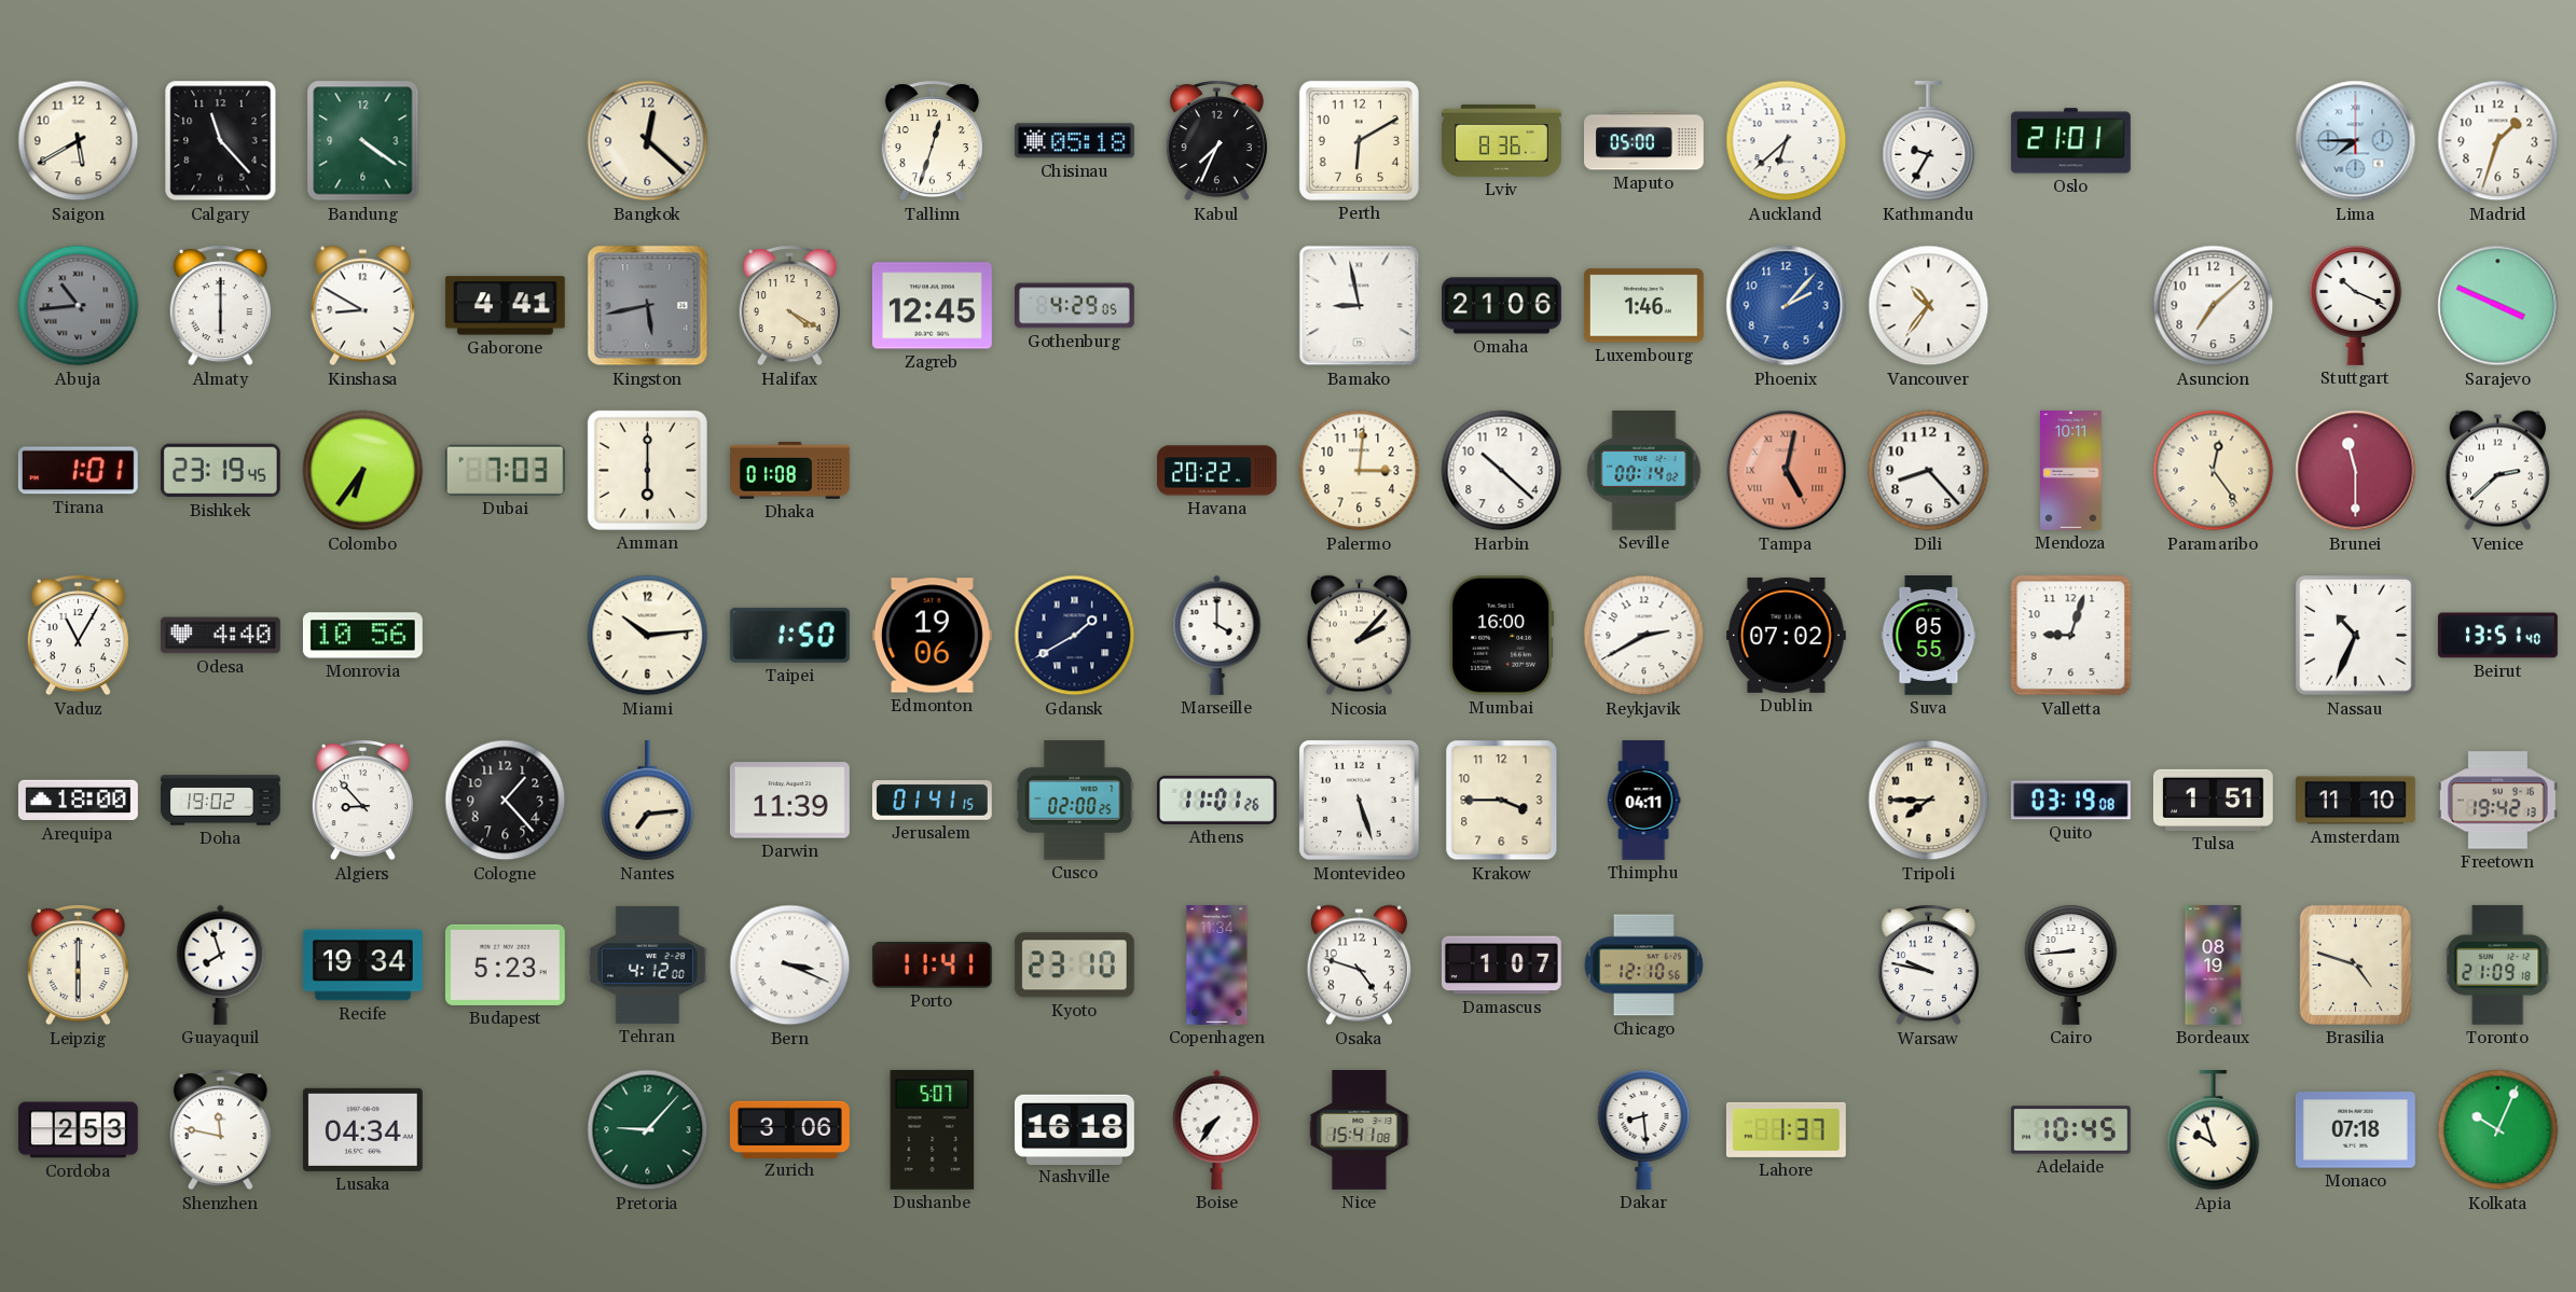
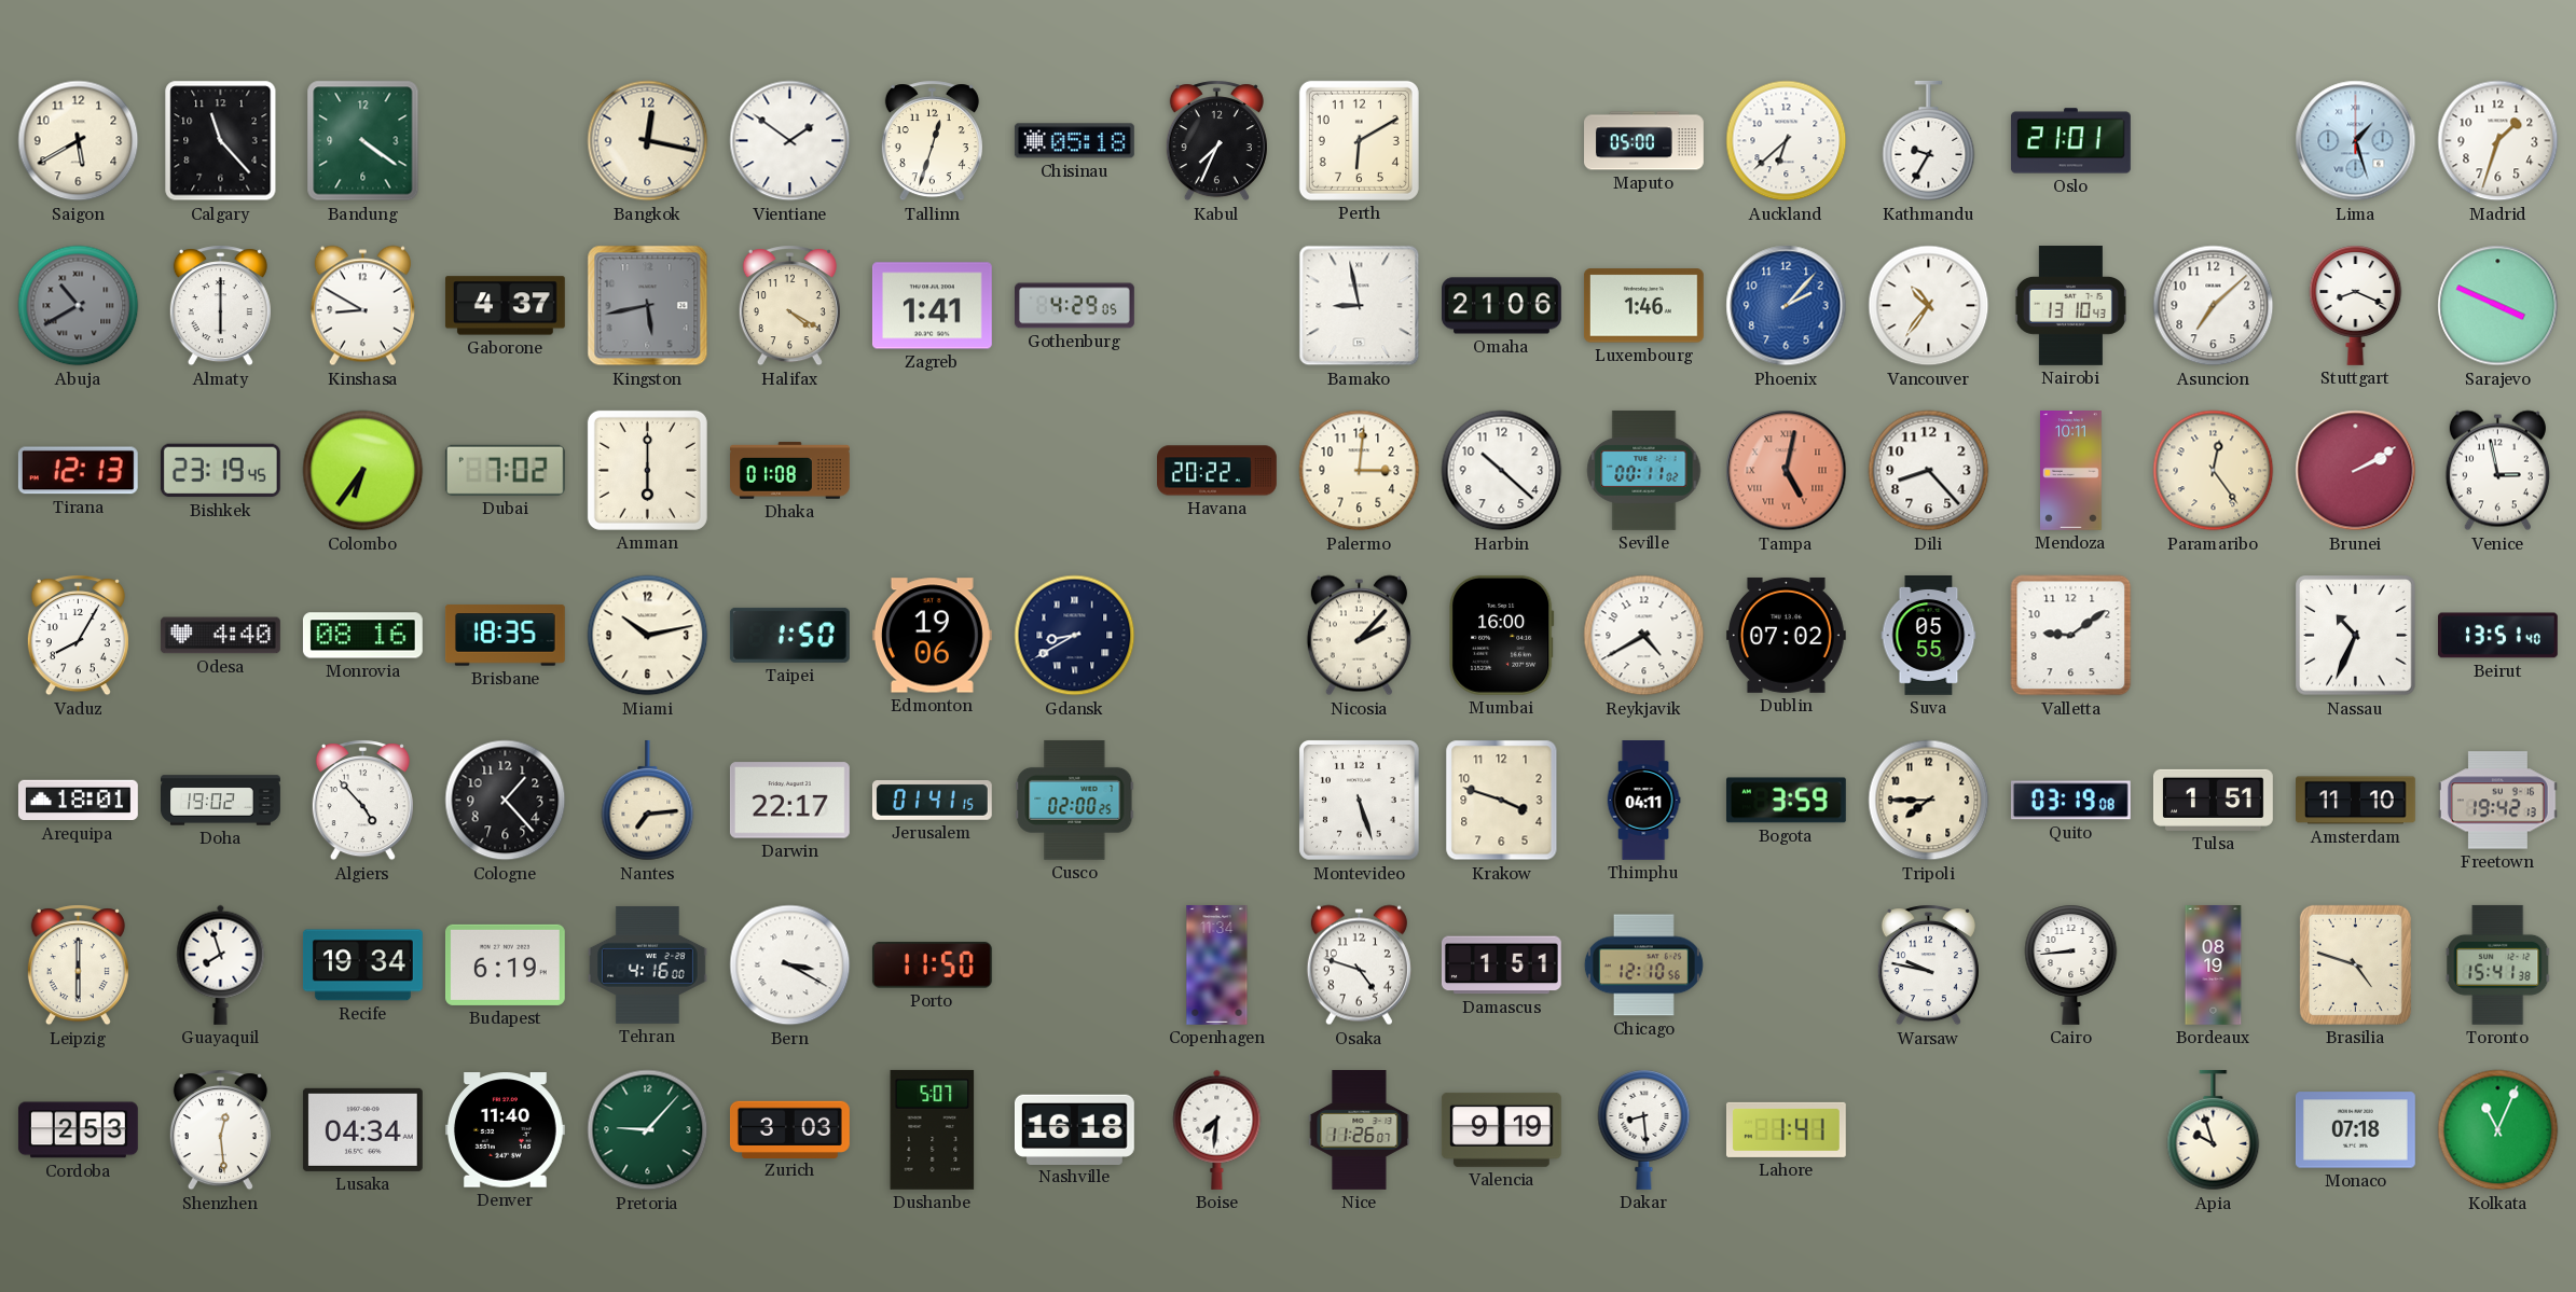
Bangkok: 12:22 -> 12:17 (648, 141)
Vientiane: none -> 1:51 (790, 141)
Lviv: 8:36 -> none (1502, 140)
Lima: 7:45 -> 1:27 (2356, 141)
Abuja: 10:44 -> 10:40 (79, 306)
Gaborone: 4:41 -> 4:37 (505, 306)
Zagreb: 12:45 -> 1:41 (932, 306)
Nairobi: none -> 13:10 (2070, 306)
Stuttgart: 10:19 -> 8:19 (2356, 305)
Tirana: 1:01 -> 12:13 (78, 471)
Dubai: 7:03 -> 7:02 (505, 470)
Seville: 00:14 -> 00:11 (1644, 470)
Brunei: 11:30 -> 2:10 (2356, 471)
Venice: 2:38 -> 2:58 (2497, 471)
Vaduz: 11:05 -> 8:05 (78, 636)
Monrovia: 10:56 -> 08:16 (362, 636)
Brisbane: none -> 18:35 (505, 636)
Miami: 10:14 -> 10:13 (648, 636)
Gdansk: 1:40 -> 8:40 (1075, 636)
Marseille: 4:00 -> none (1217, 635)
Reykjavik: 2:40 -> 4:40 (1644, 636)
Valletta: 9:03 -> 9:09 (2071, 636)
Arequipa: 18:00 -> 18:01 (78, 801)
Algiers: 8:53 -> 4:53 (362, 801)
Darwin: 11:39 -> 22:17 (789, 801)
Athens: 11:01 -> none (1216, 800)
Krakow: 3:45 -> 3:48 (1502, 801)
Bogota: none -> 3:59 (1786, 801)
Budapest: 5:23 -> 6:19 (505, 964)
Tehran: 4:12 -> 4:16 (647, 964)
Bern: 3:19 -> 3:20 (790, 965)
Porto: 11:41 -> 11:50 (932, 965)
Kyoto: 23:10 -> none (1074, 965)
Damascus: 1:07 -> 1:51 (1501, 965)
Toronto: 21:09 -> 15:41 (2498, 964)
Shenzhen: 11:47 -> 12:29 (220, 1130)
Denver: none -> 11:40 (505, 1130)
Zurich: 3:06 -> 3:03 (789, 1129)
Boise: 7:36 -> 7:31 (1217, 1129)
Nice: 15:41 -> 11:26 (1360, 1130)
Valencia: none -> 9:19 (1501, 1129)
Lahore: 1:37 -> 1:41 (1786, 1129)
Adelaide: 10:45 -> none (2070, 1130)
Kolkata: 10:04 -> 11:04 (2498, 1130)
